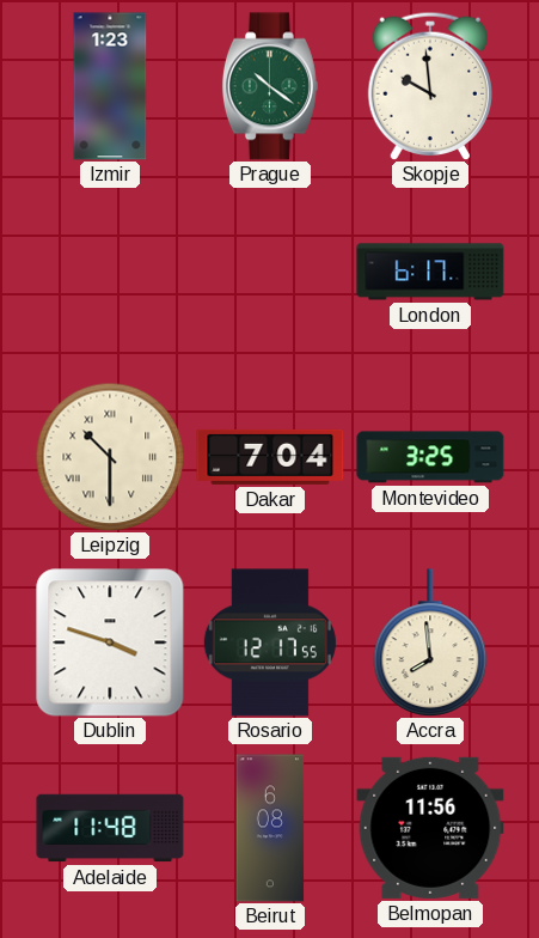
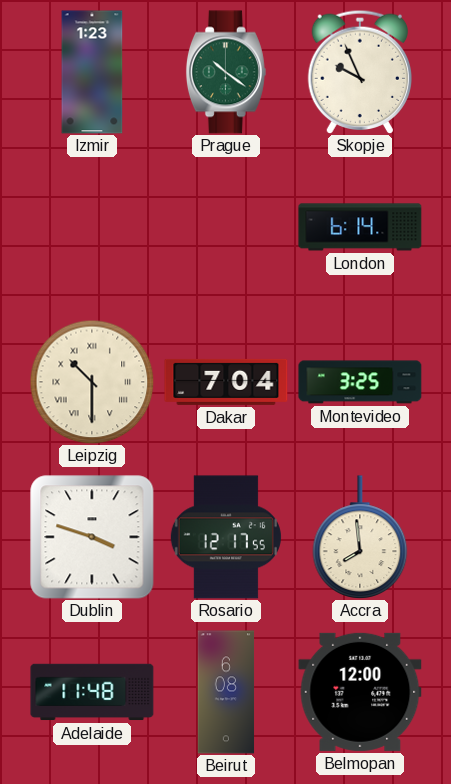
Skopje: 9:59 -> 9:56 (359, 71)
London: 6:17 -> 6:14 (360, 227)
Belmopan: 11:56 -> 12:00 (360, 692)
